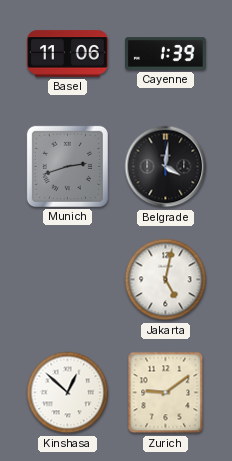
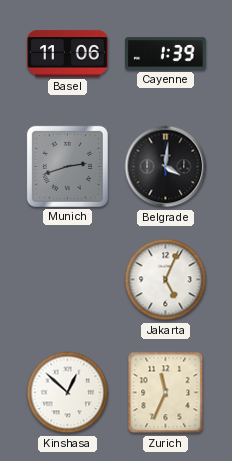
Jakarta: 5:02 -> 5:04 (166, 280)
Zurich: 9:09 -> 11:34 (166, 393)
